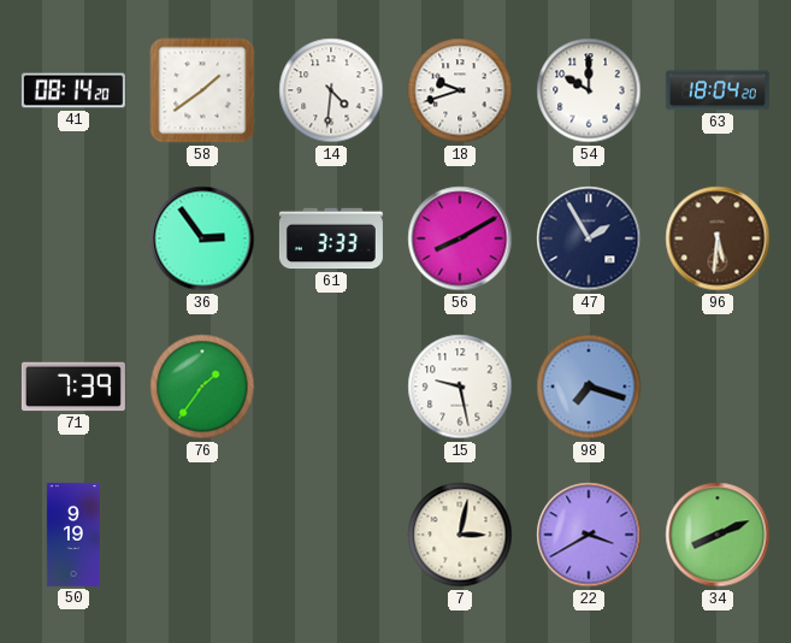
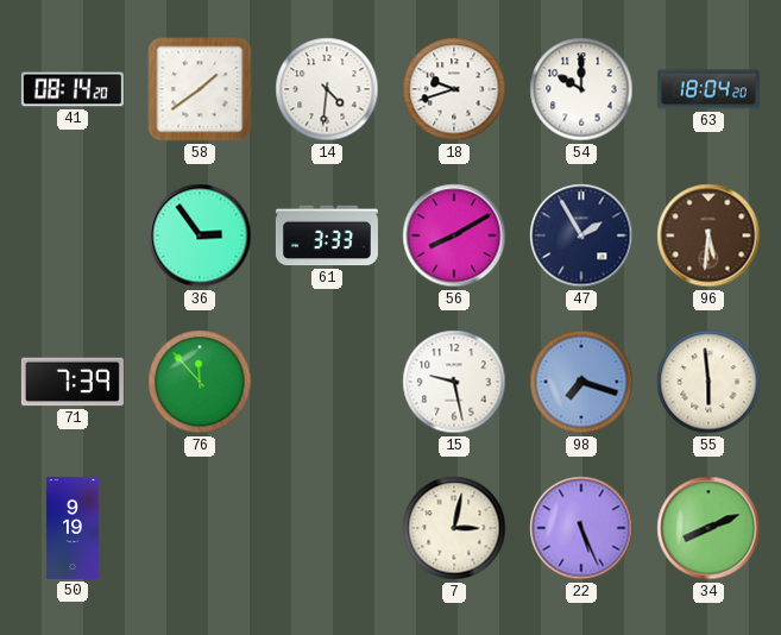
76: 1:36 -> 11:53 (200, 382)
55: none -> 5:59 (708, 382)
22: 3:40 -> 5:26 (581, 528)
